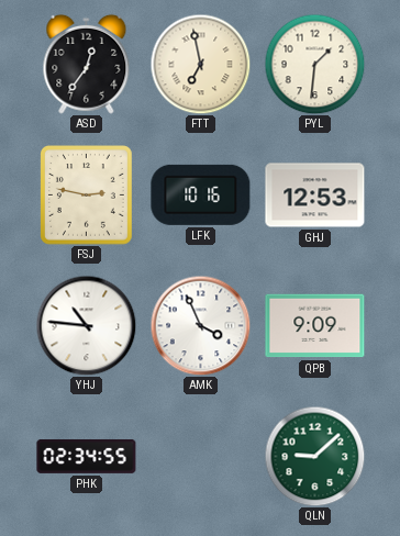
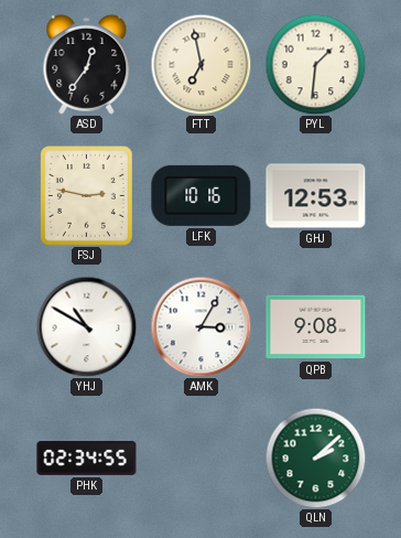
YHJ: 10:46 -> 10:50 (86, 326)
AMK: 3:56 -> 3:05 (201, 326)
QPB: 9:09 -> 9:08 (316, 327)
QLN: 9:08 -> 2:08 (315, 458)
